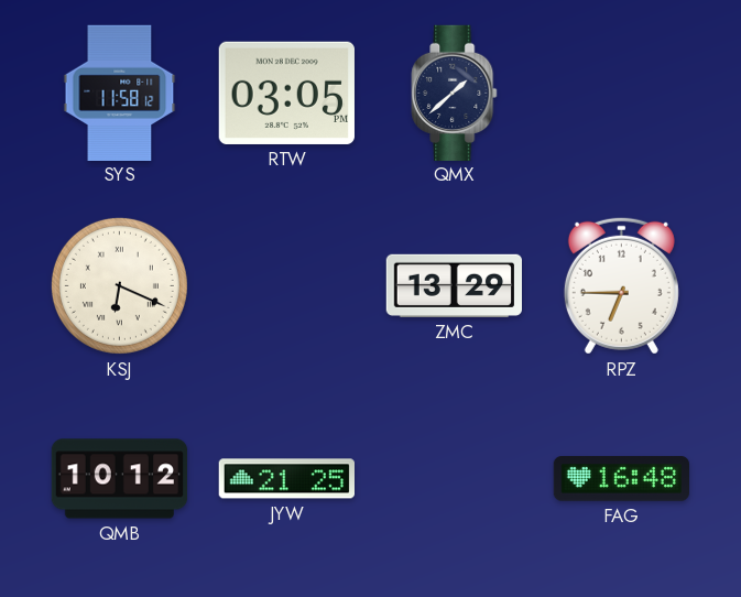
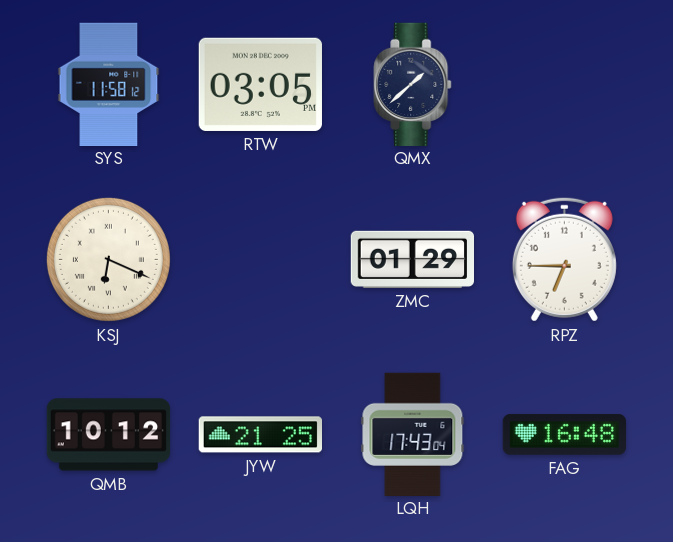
ZMC: 13:29 -> 01:29 (412, 259)
LQH: none -> 17:43 (413, 434)
